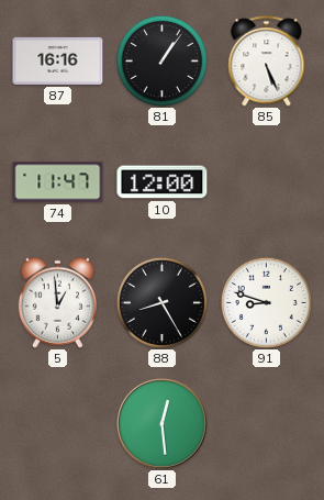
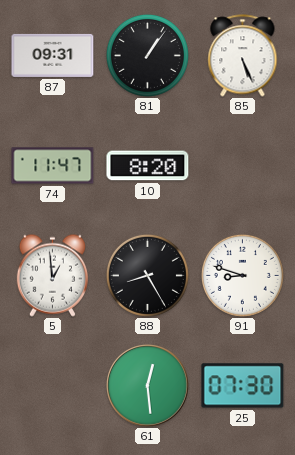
87: 16:16 -> 09:31 (53, 55)
10: 12:00 -> 8:20 (148, 166)
25: none -> 07:30 (243, 386)
